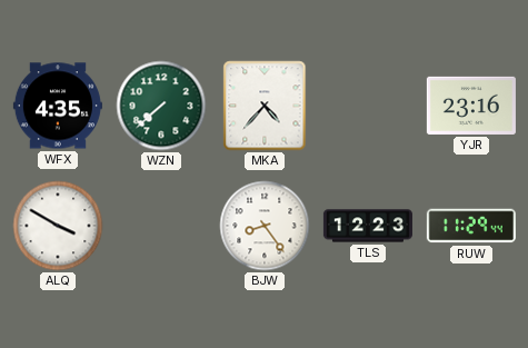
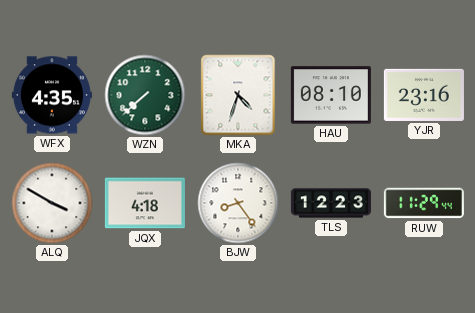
MKA: 4:37 -> 4:33 (238, 95)
HAU: none -> 08:10 (331, 95)
JQX: none -> 4:18 (145, 203)
